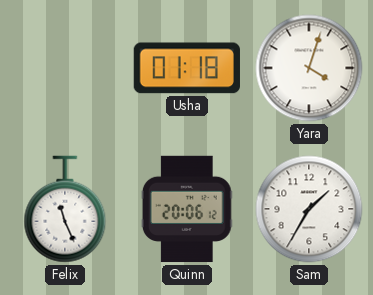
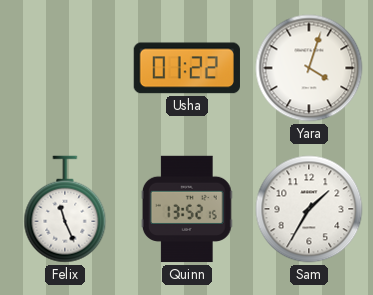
Usha: 01:18 -> 01:22 (187, 68)
Quinn: 20:06 -> 13:52 (187, 209)
